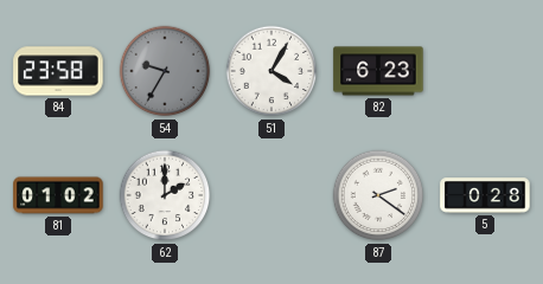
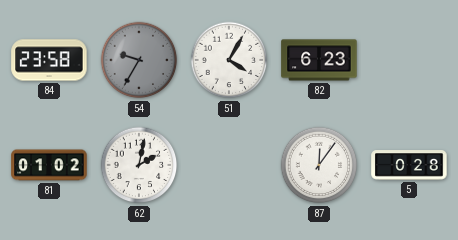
62: 2:00 -> 2:02 (139, 165)
87: 2:21 -> 12:06 (319, 165)
